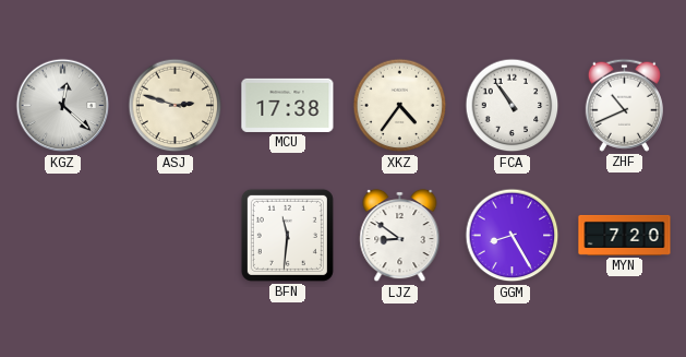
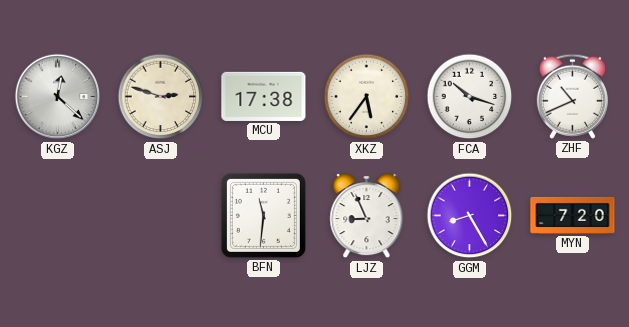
XKZ: 4:36 -> 5:36 (367, 97)
FCA: 10:54 -> 10:18 (470, 97)
LJZ: 8:51 -> 8:56 (367, 216)
